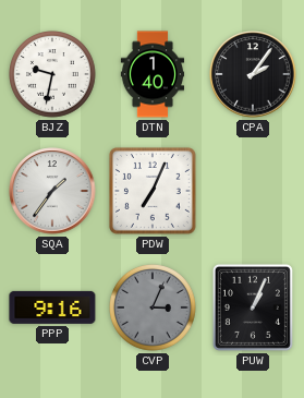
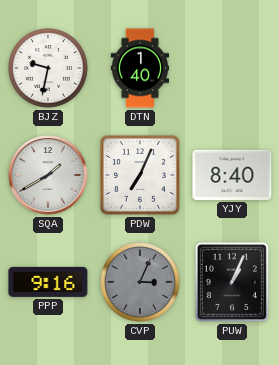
CPA: 2:06 -> none (253, 74)
SQA: 1:36 -> 1:40 (48, 175)
YJY: none -> 8:40 (232, 175)
